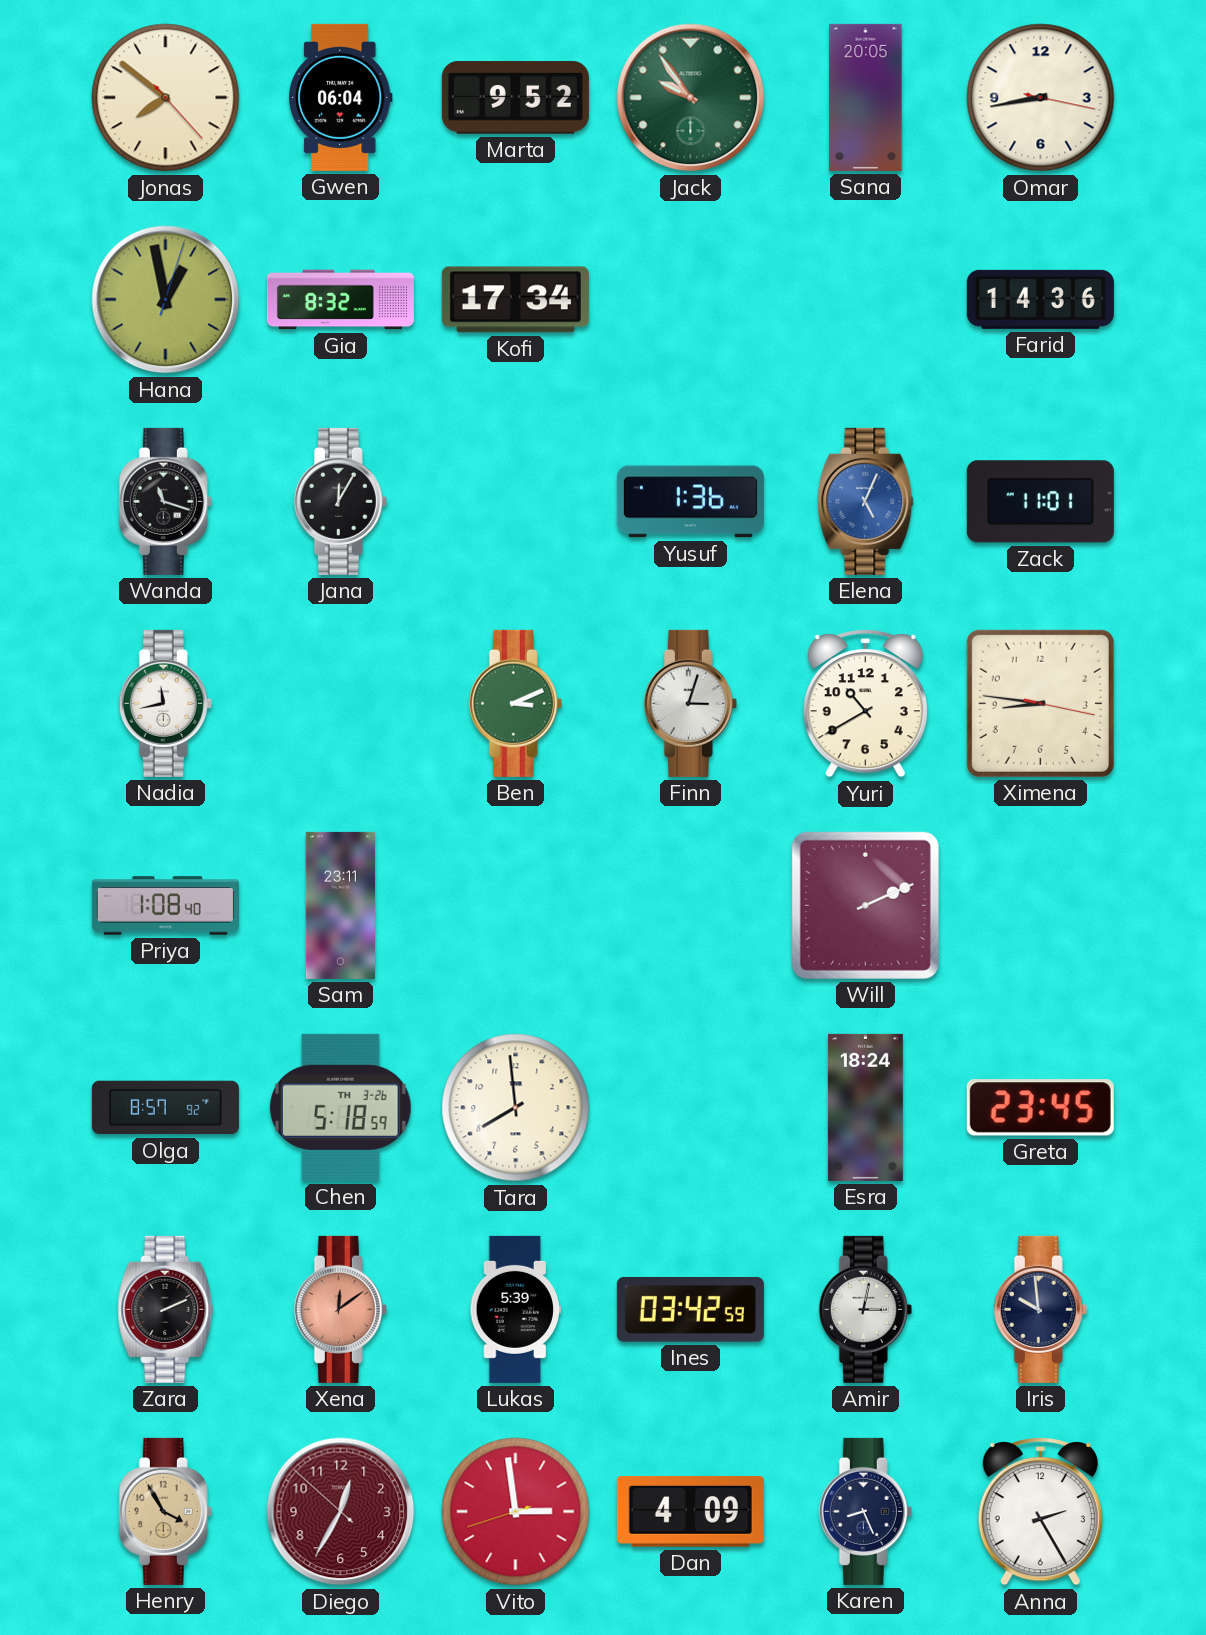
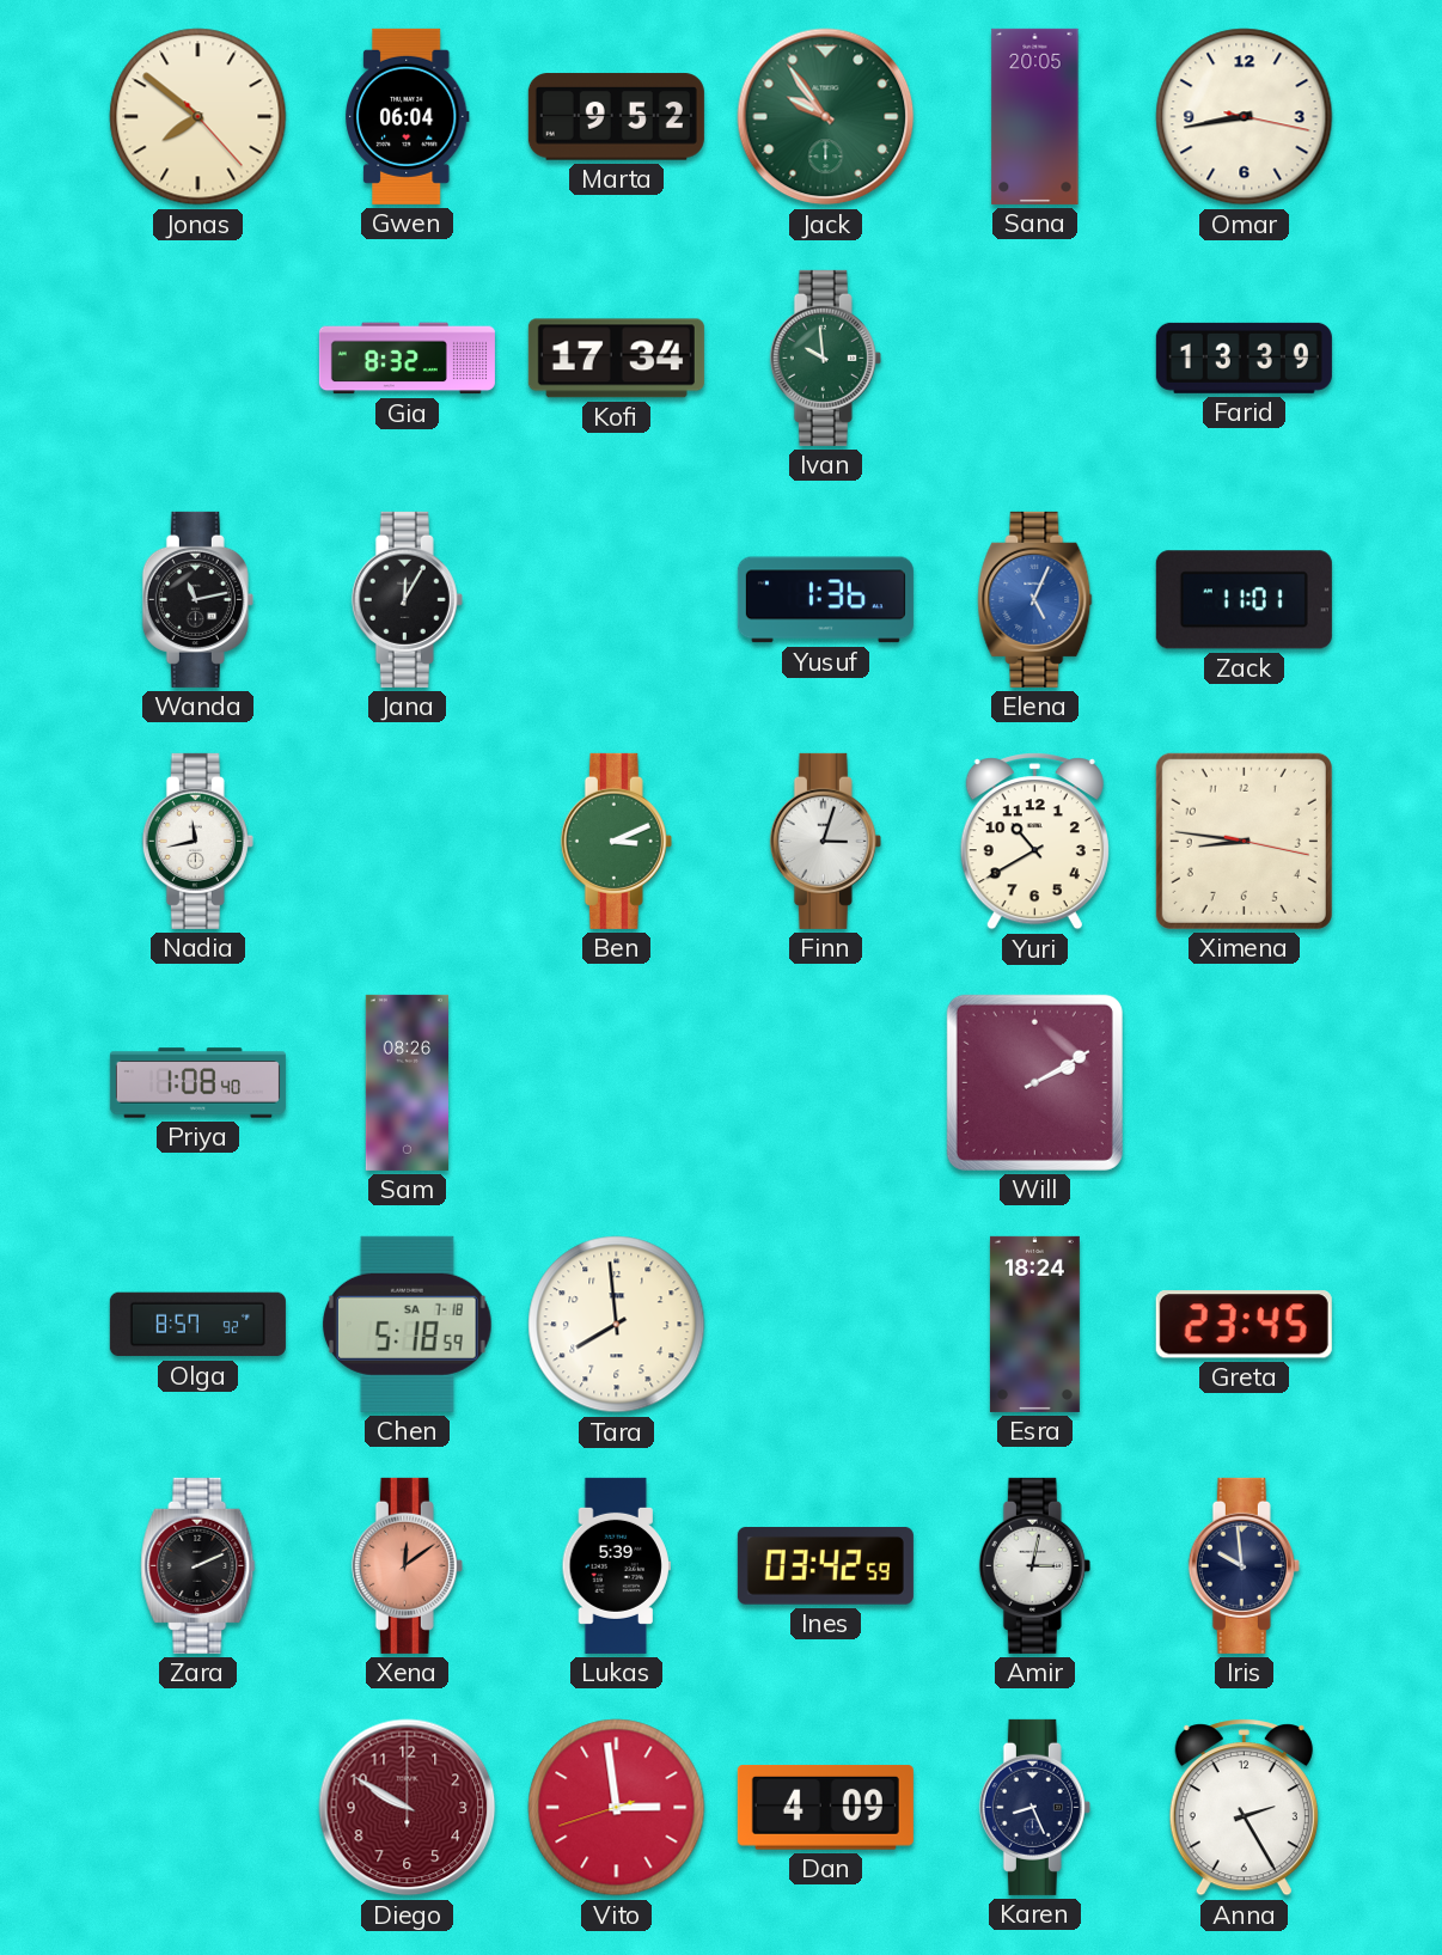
Hana: 12:58 -> none (166, 300)
Ivan: none -> 9:59 (825, 358)
Farid: 14:36 -> 13:39 (1244, 358)
Wanda: 11:18 -> 11:13 (197, 599)
Sam: 23:11 -> 08:26 (407, 1082)
Will: 2:11 -> 2:10 (1034, 1082)
Chen date: TH 3-26 -> SA 7-18 (407, 1324)
Henry: 3:55 -> none (165, 1511)
Diego: 12:34 -> 9:50 (408, 1808)
